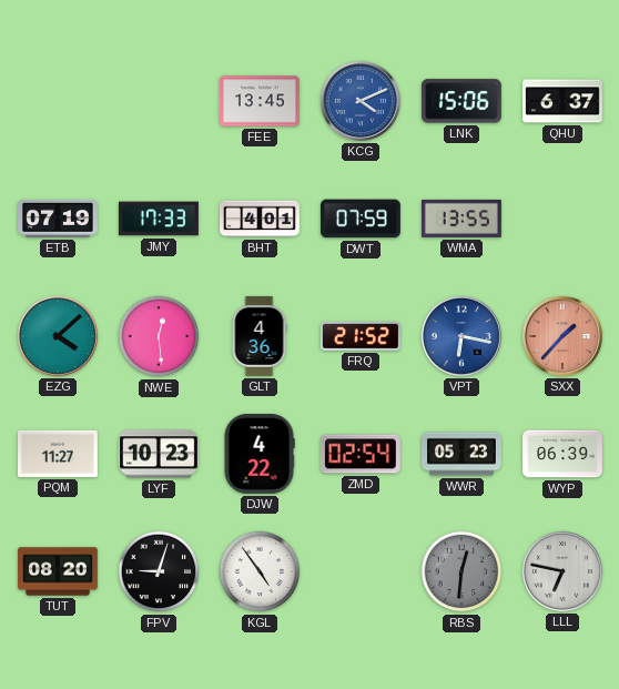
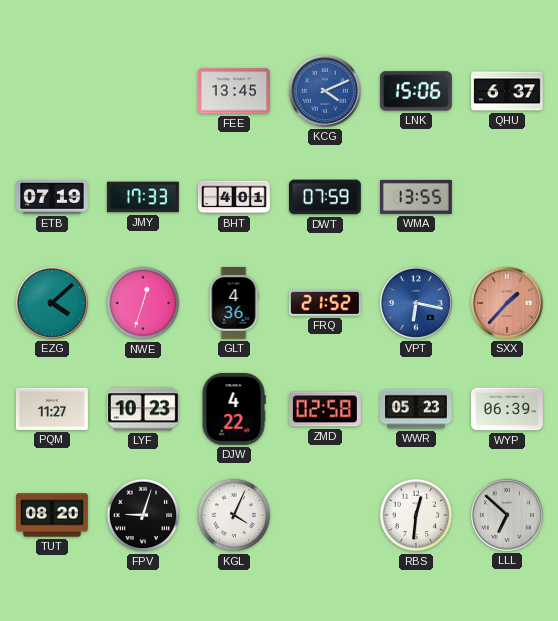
NWE: 12:29 -> 12:33 (143, 303)
ZMD: 02:54 -> 02:58 (325, 409)
KGL: 4:54 -> 4:04 (234, 515)
RBS dial: grey -> white (416, 515)
LLL: 6:47 -> 6:52 (507, 515)
